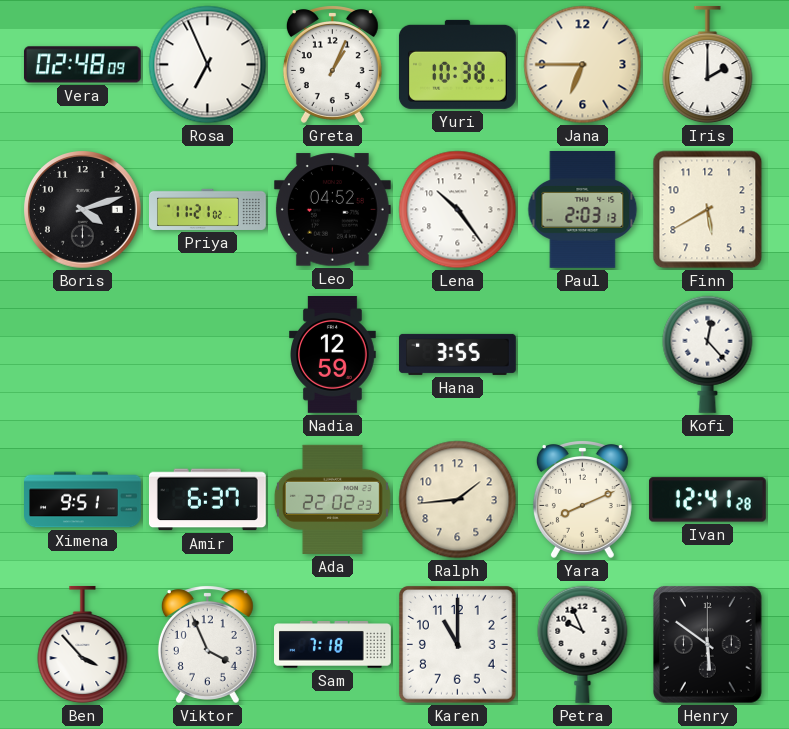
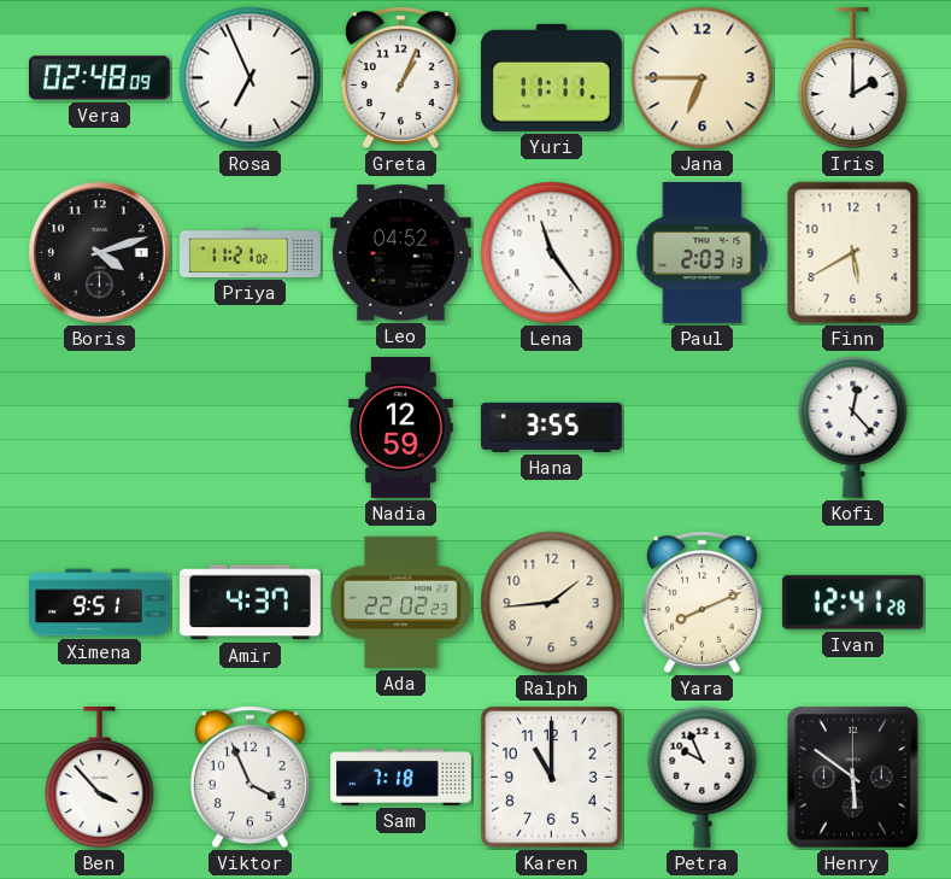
Yuri: 10:38 -> 11:11 (551, 77)
Lena: 10:24 -> 11:24 (552, 253)
Amir: 6:37 -> 4:37 (250, 603)
